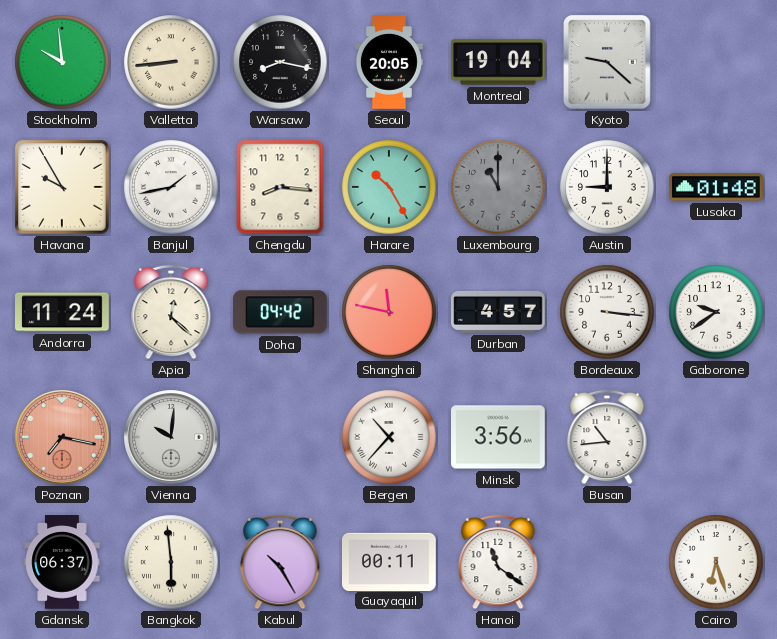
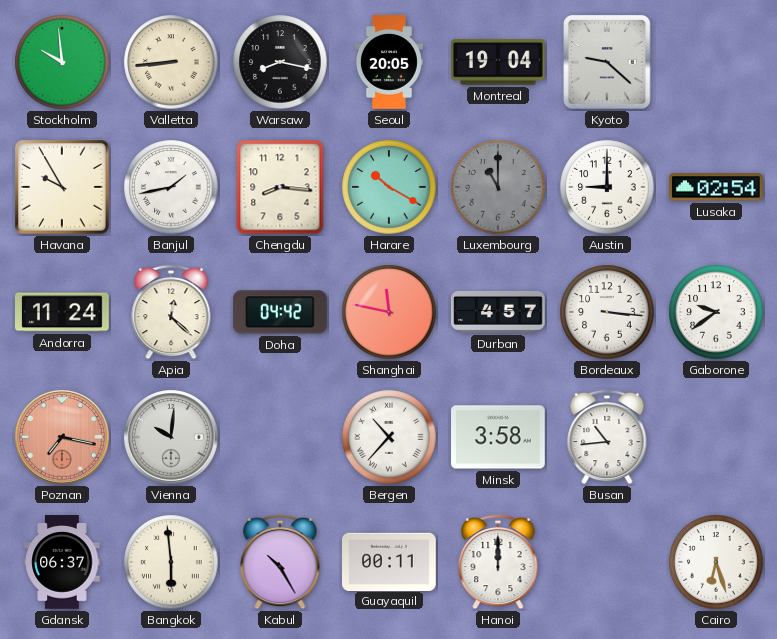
Harare: 10:25 -> 10:20 (389, 187)
Lusaka: 01:48 -> 02:54 (717, 187)
Minsk: 3:56 -> 3:58 (499, 437)
Hanoi: 11:21 -> 12:00 (498, 562)
